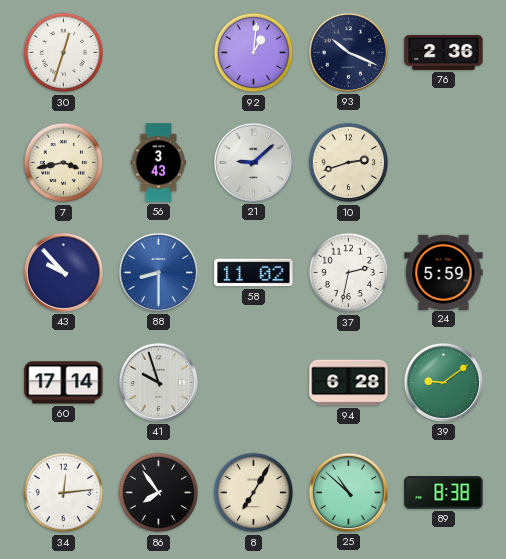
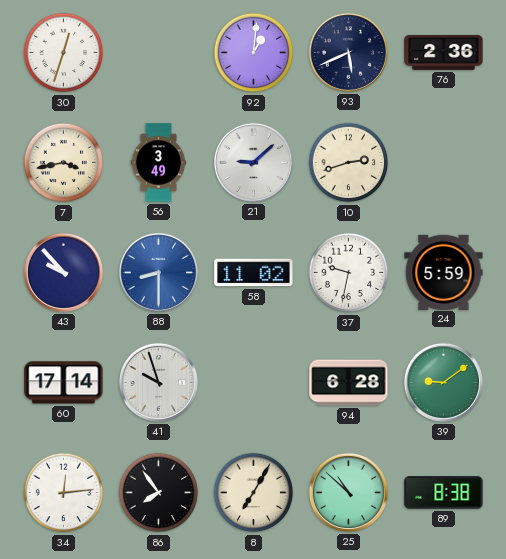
93: 10:19 -> 5:41 (348, 52)
56: 3:43 -> 3:49 (159, 163)
37: 2:32 -> 9:32 (349, 273)
